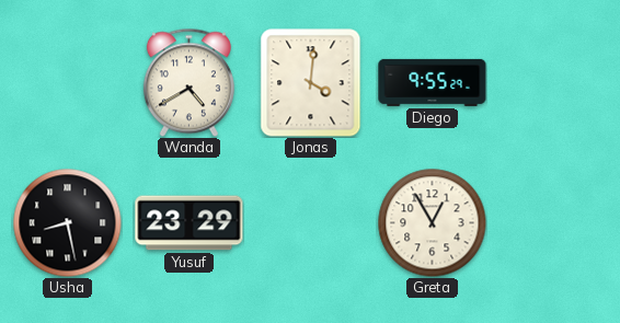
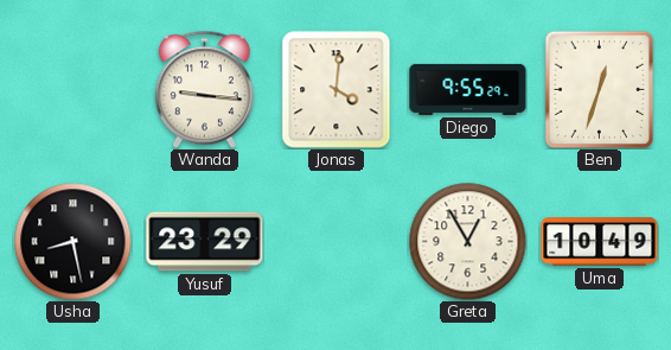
Wanda: 4:40 -> 9:16 (204, 89)
Ben: none -> 12:33 (600, 89)
Uma: none -> 10:49 (600, 242)
